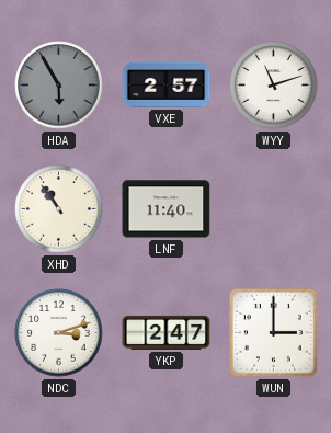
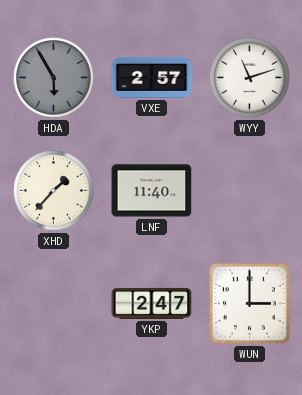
XHD: 10:54 -> 1:37 (54, 191)
NDC: 3:12 -> none (59, 333)
